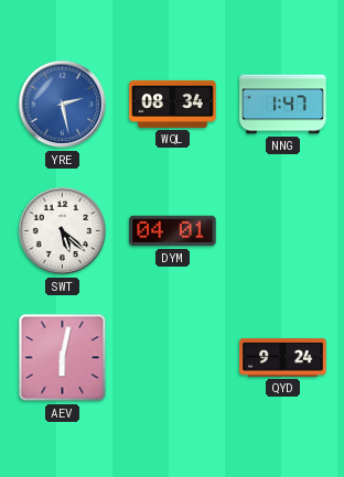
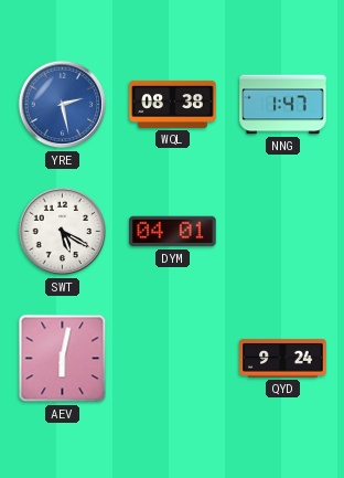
WQL: 08:34 -> 08:38 (173, 104)
SWT: 5:22 -> 5:20 (63, 232)
